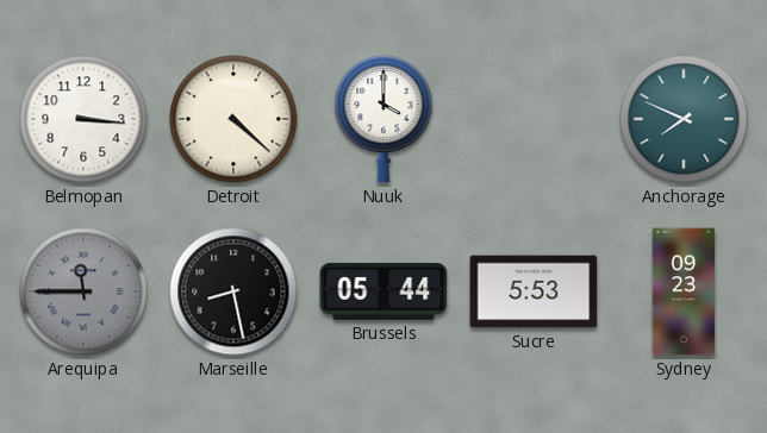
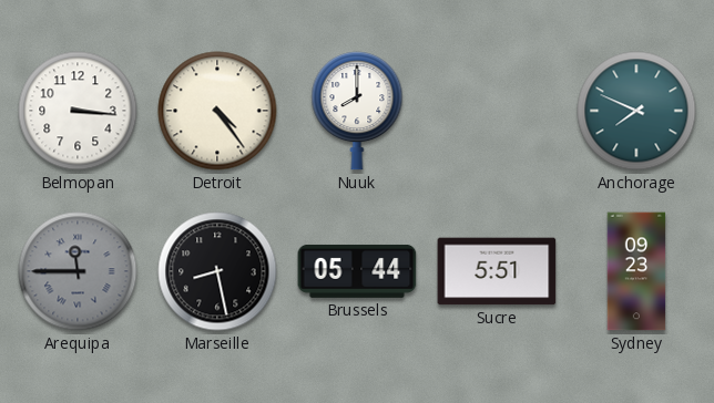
Detroit: 4:22 -> 4:24 (217, 111)
Nuuk: 4:00 -> 8:00 (357, 112)
Sucre: 5:53 -> 5:51 (497, 271)
